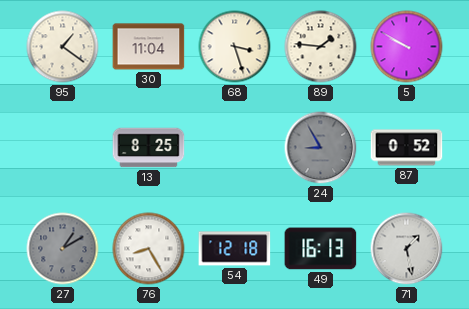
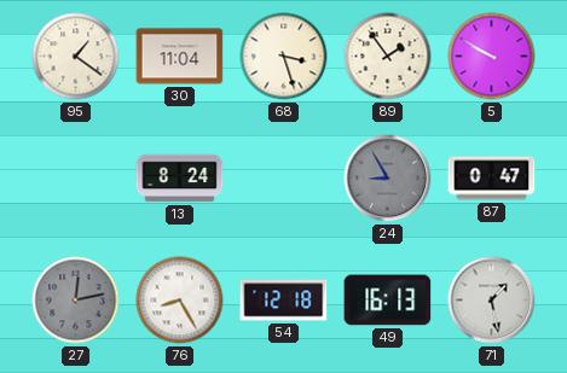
89: 1:46 -> 1:54 (388, 57)
13: 8:25 -> 8:24 (180, 179)
87: 0:52 -> 0:47 (492, 179)
27: 1:10 -> 12:13 (76, 301)
